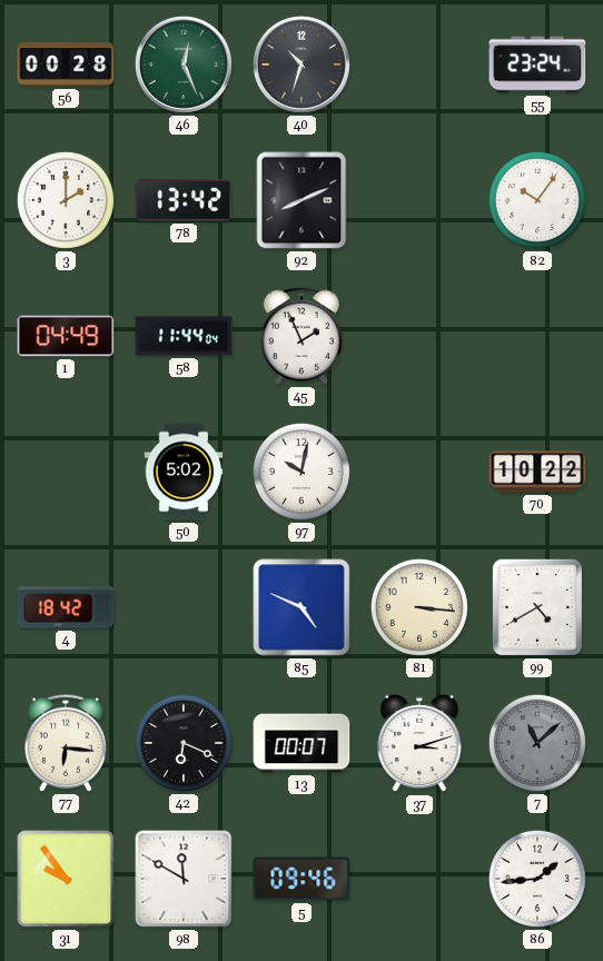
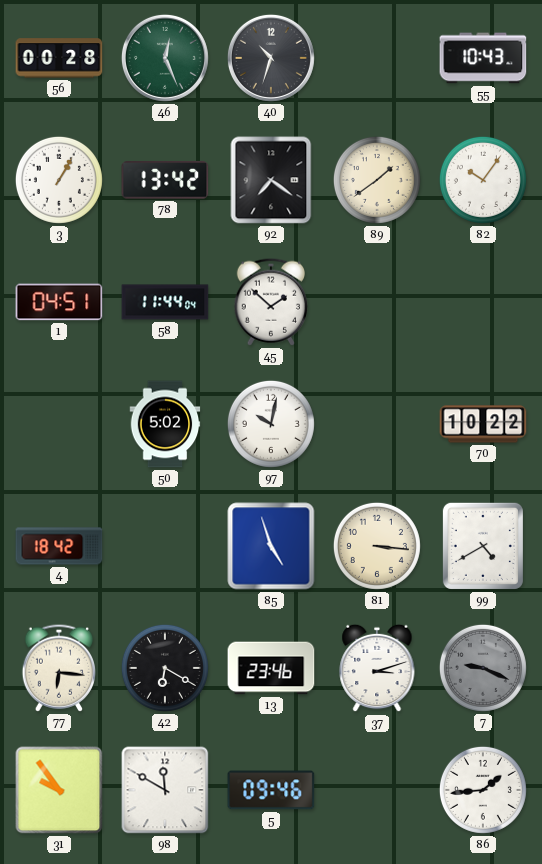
55: 23:24 -> 10:43 (483, 58)
3: 2:00 -> 1:05 (59, 180)
92: 8:11 -> 7:21 (271, 180)
89: none -> 1:39 (377, 180)
1: 04:49 -> 04:51 (59, 302)
45: 1:56 -> 1:52 (270, 302)
85: 4:49 -> 4:57 (271, 546)
42: 6:19 -> 6:20 (165, 668)
13: 00:07 -> 23:46 (271, 668)
7: 11:08 -> 9:19 (483, 668)
